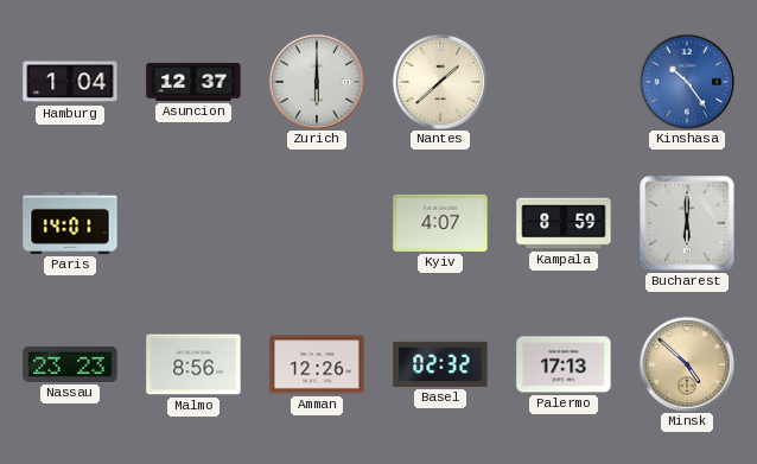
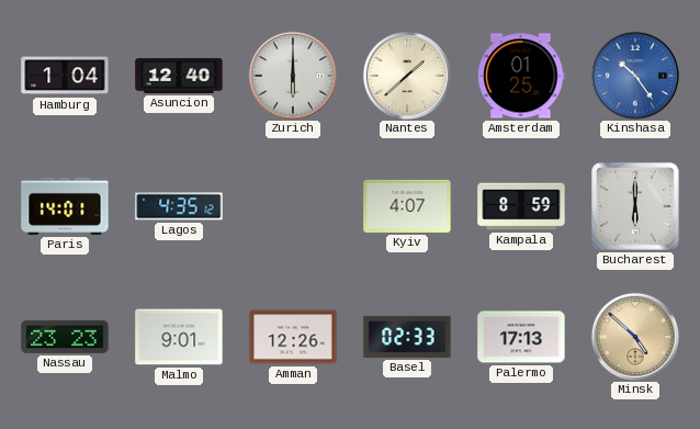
Asuncion: 12:37 -> 12:40 (179, 76)
Amsterdam: none -> 01:25 (521, 76)
Lagos: none -> 4:35 (179, 206)
Malmo: 8:56 -> 9:01 (179, 337)
Basel: 02:32 -> 02:33 (407, 337)
